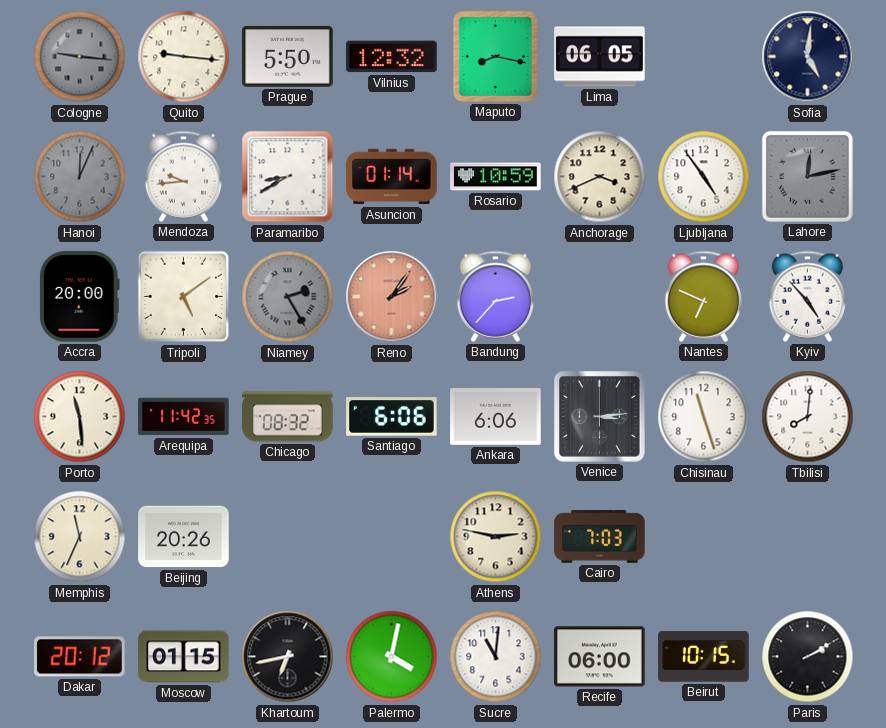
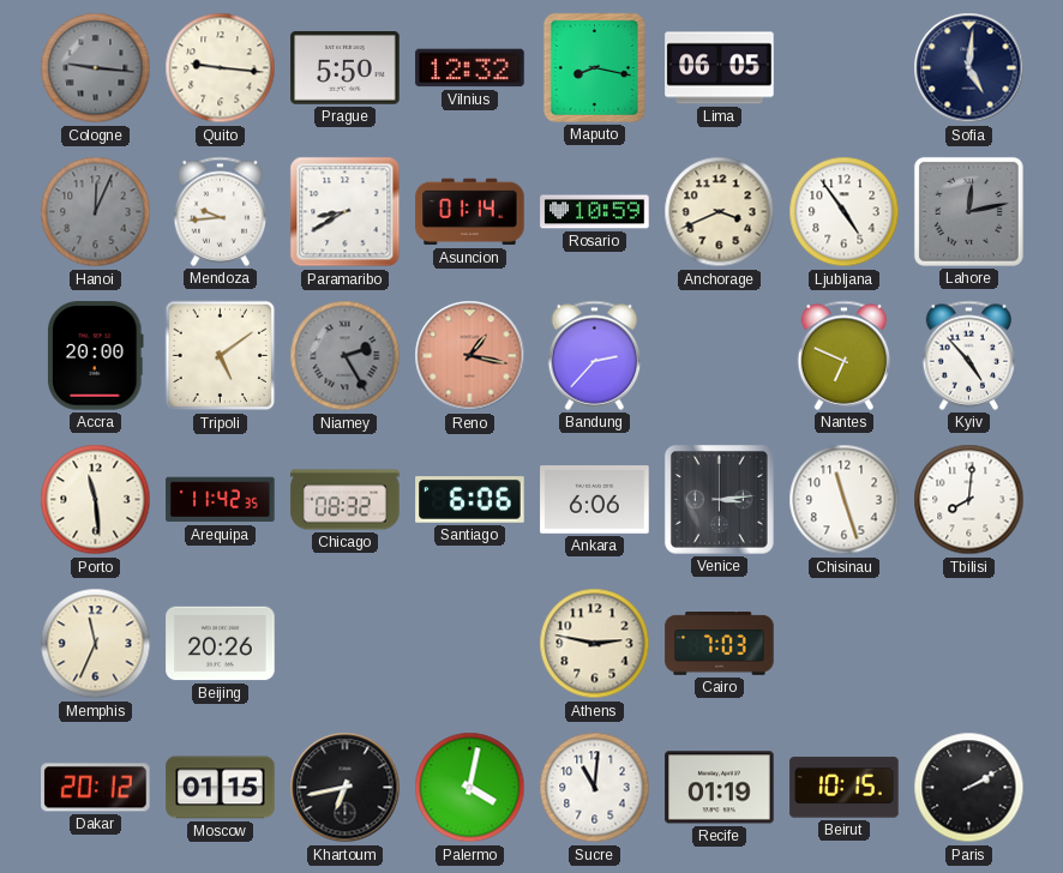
Reno: 2:06 -> 1:17 (470, 356)
Recife: 06:00 -> 01:19 (720, 788)
